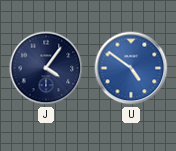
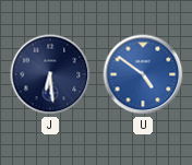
J: 4:06 -> 6:29 (50, 74)
